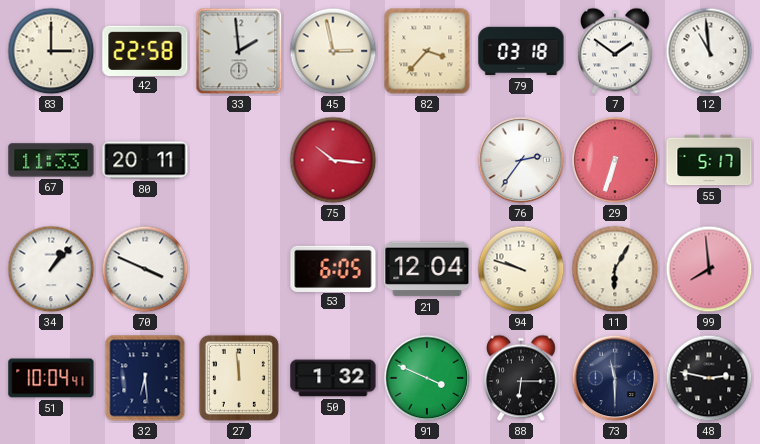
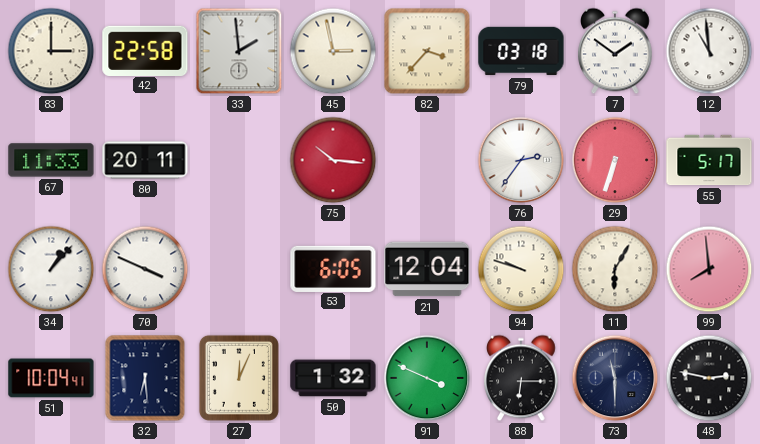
27: 11:59 -> 12:04 (239, 378)
